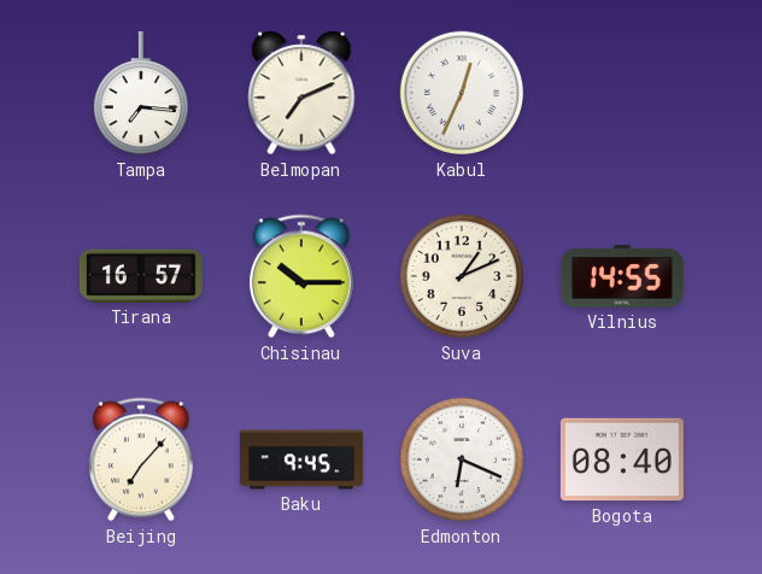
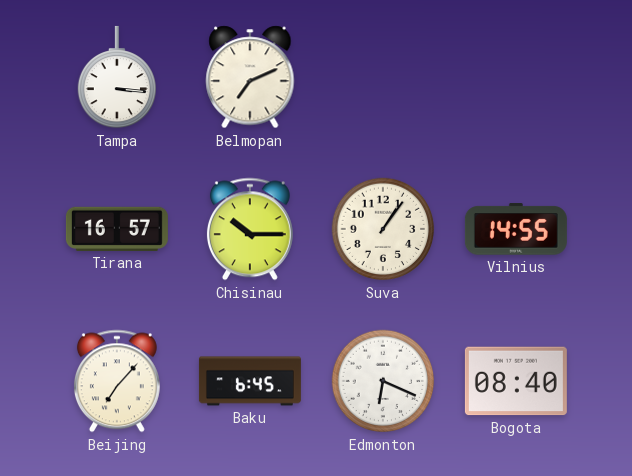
Tampa: 7:16 -> 3:16 (116, 77)
Kabul: 12:34 -> none (462, 93)
Suva: 1:11 -> 1:06 (383, 229)
Baku: 9:45 -> 6:45 (250, 381)
